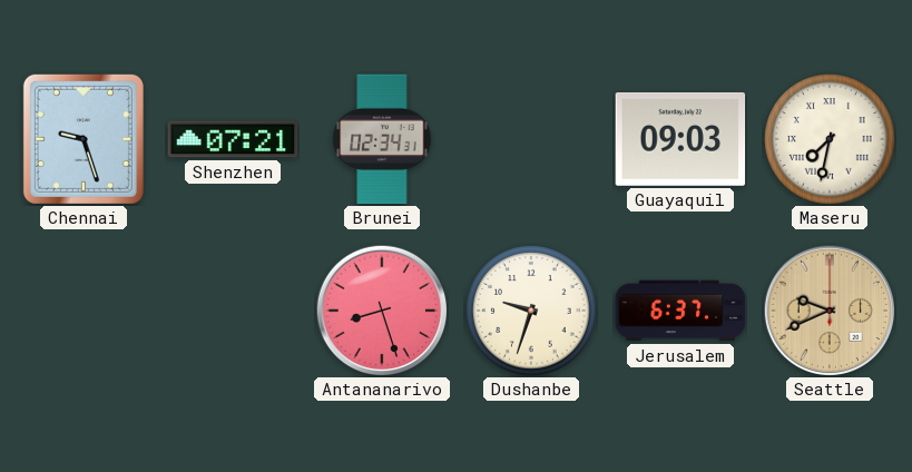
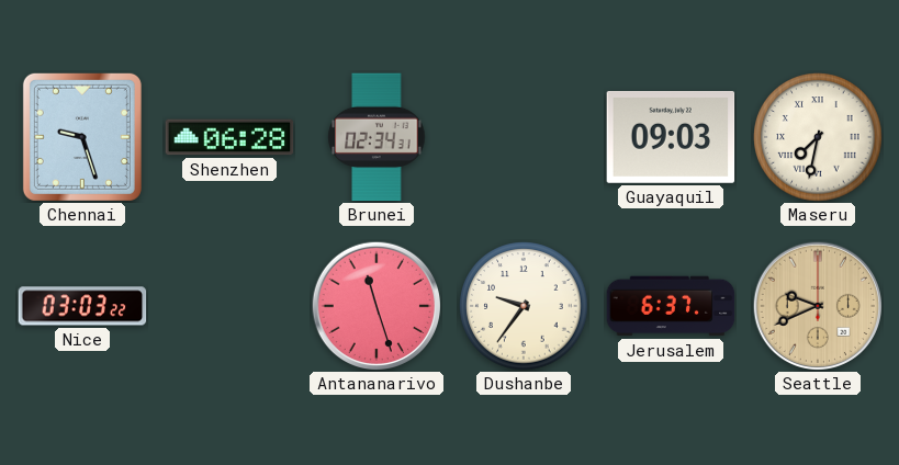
Shenzhen: 07:21 -> 06:28 (229, 137)
Nice: none -> 03:03 (82, 306)
Antananarivo: 8:27 -> 11:27 (375, 305)
Dushanbe: 9:33 -> 9:36 (524, 306)
